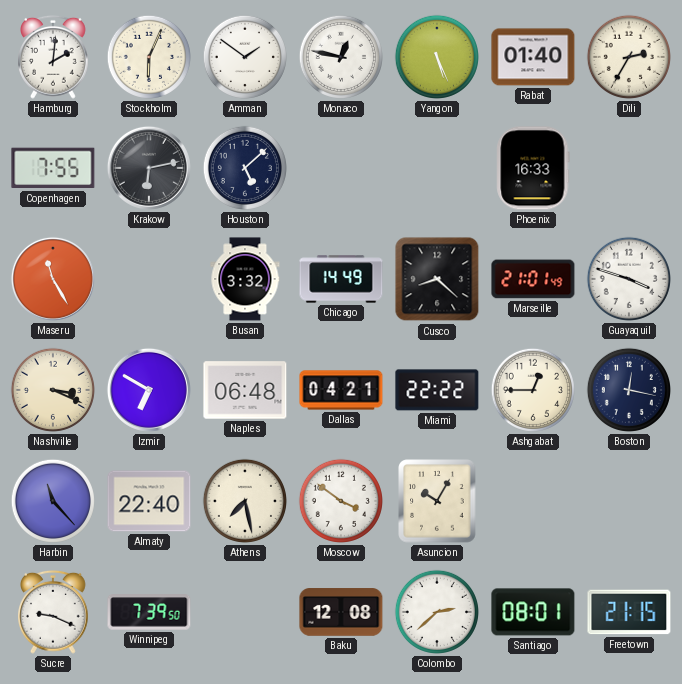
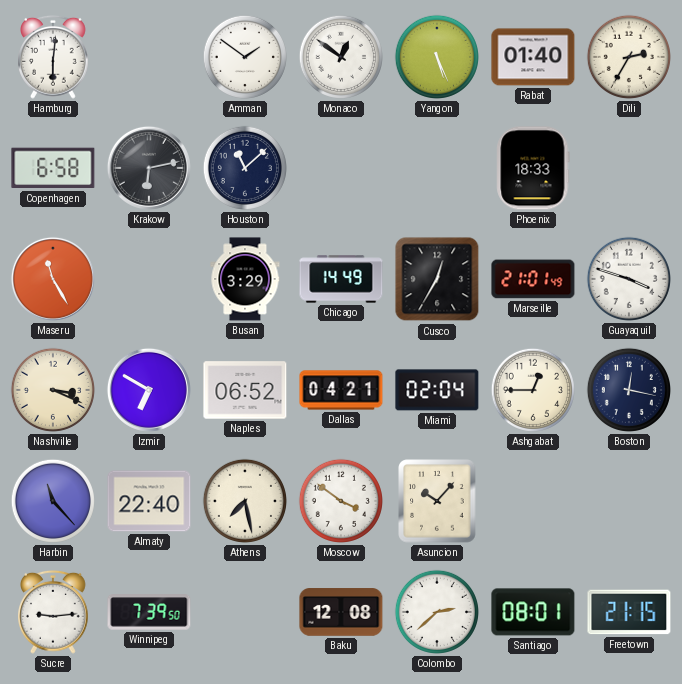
Hamburg: 2:01 -> 6:01 (54, 57)
Stockholm: 6:04 -> none (149, 57)
Monaco: 12:47 -> 12:51 (341, 57)
Copenhagen: 7:55 -> 6:58 (53, 168)
Houston: 5:08 -> 11:08 (245, 168)
Phoenix: 16:33 -> 18:33 (533, 168)
Busan: 3:32 -> 3:29 (245, 279)
Cusco: 8:22 -> 12:35 (437, 279)
Naples: 06:48 -> 06:52 (245, 390)
Miami: 22:22 -> 02:04 (437, 390)
Asuncion: 10:05 -> 10:07 (437, 501)
Sucre: 9:19 -> 9:14 (54, 612)
